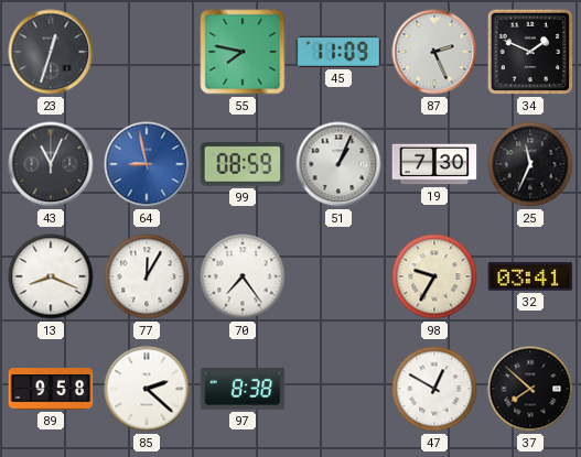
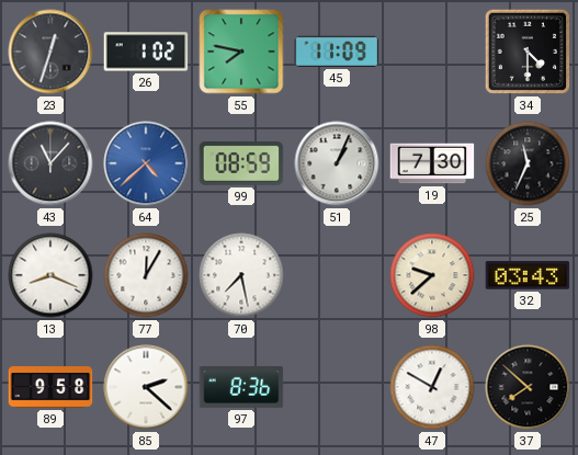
26: none -> 1:02 (146, 52)
87: 2:26 -> none (434, 52)
34: 1:49 -> 4:30 (528, 52)
43: 11:04 -> 11:07 (50, 163)
64: 8:58 -> 4:38 (146, 163)
70: 7:24 -> 7:28 (241, 275)
98: 9:35 -> 9:38 (432, 275)
32: 03:41 -> 03:43 (528, 275)
97: 8:38 -> 8:36 (241, 388)
